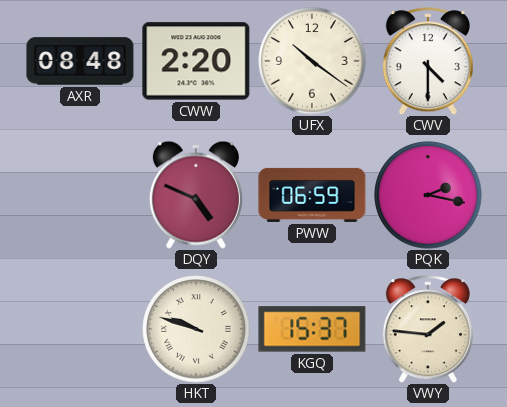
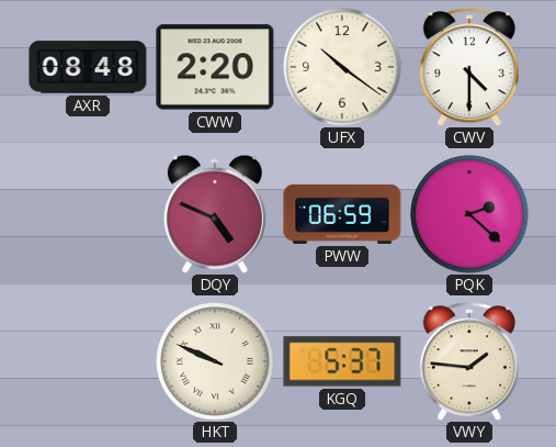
PQK: 2:17 -> 2:22 (469, 214)
HKT: 9:48 -> 9:49 (215, 361)
KGQ: 15:37 -> 5:37 (342, 361)
